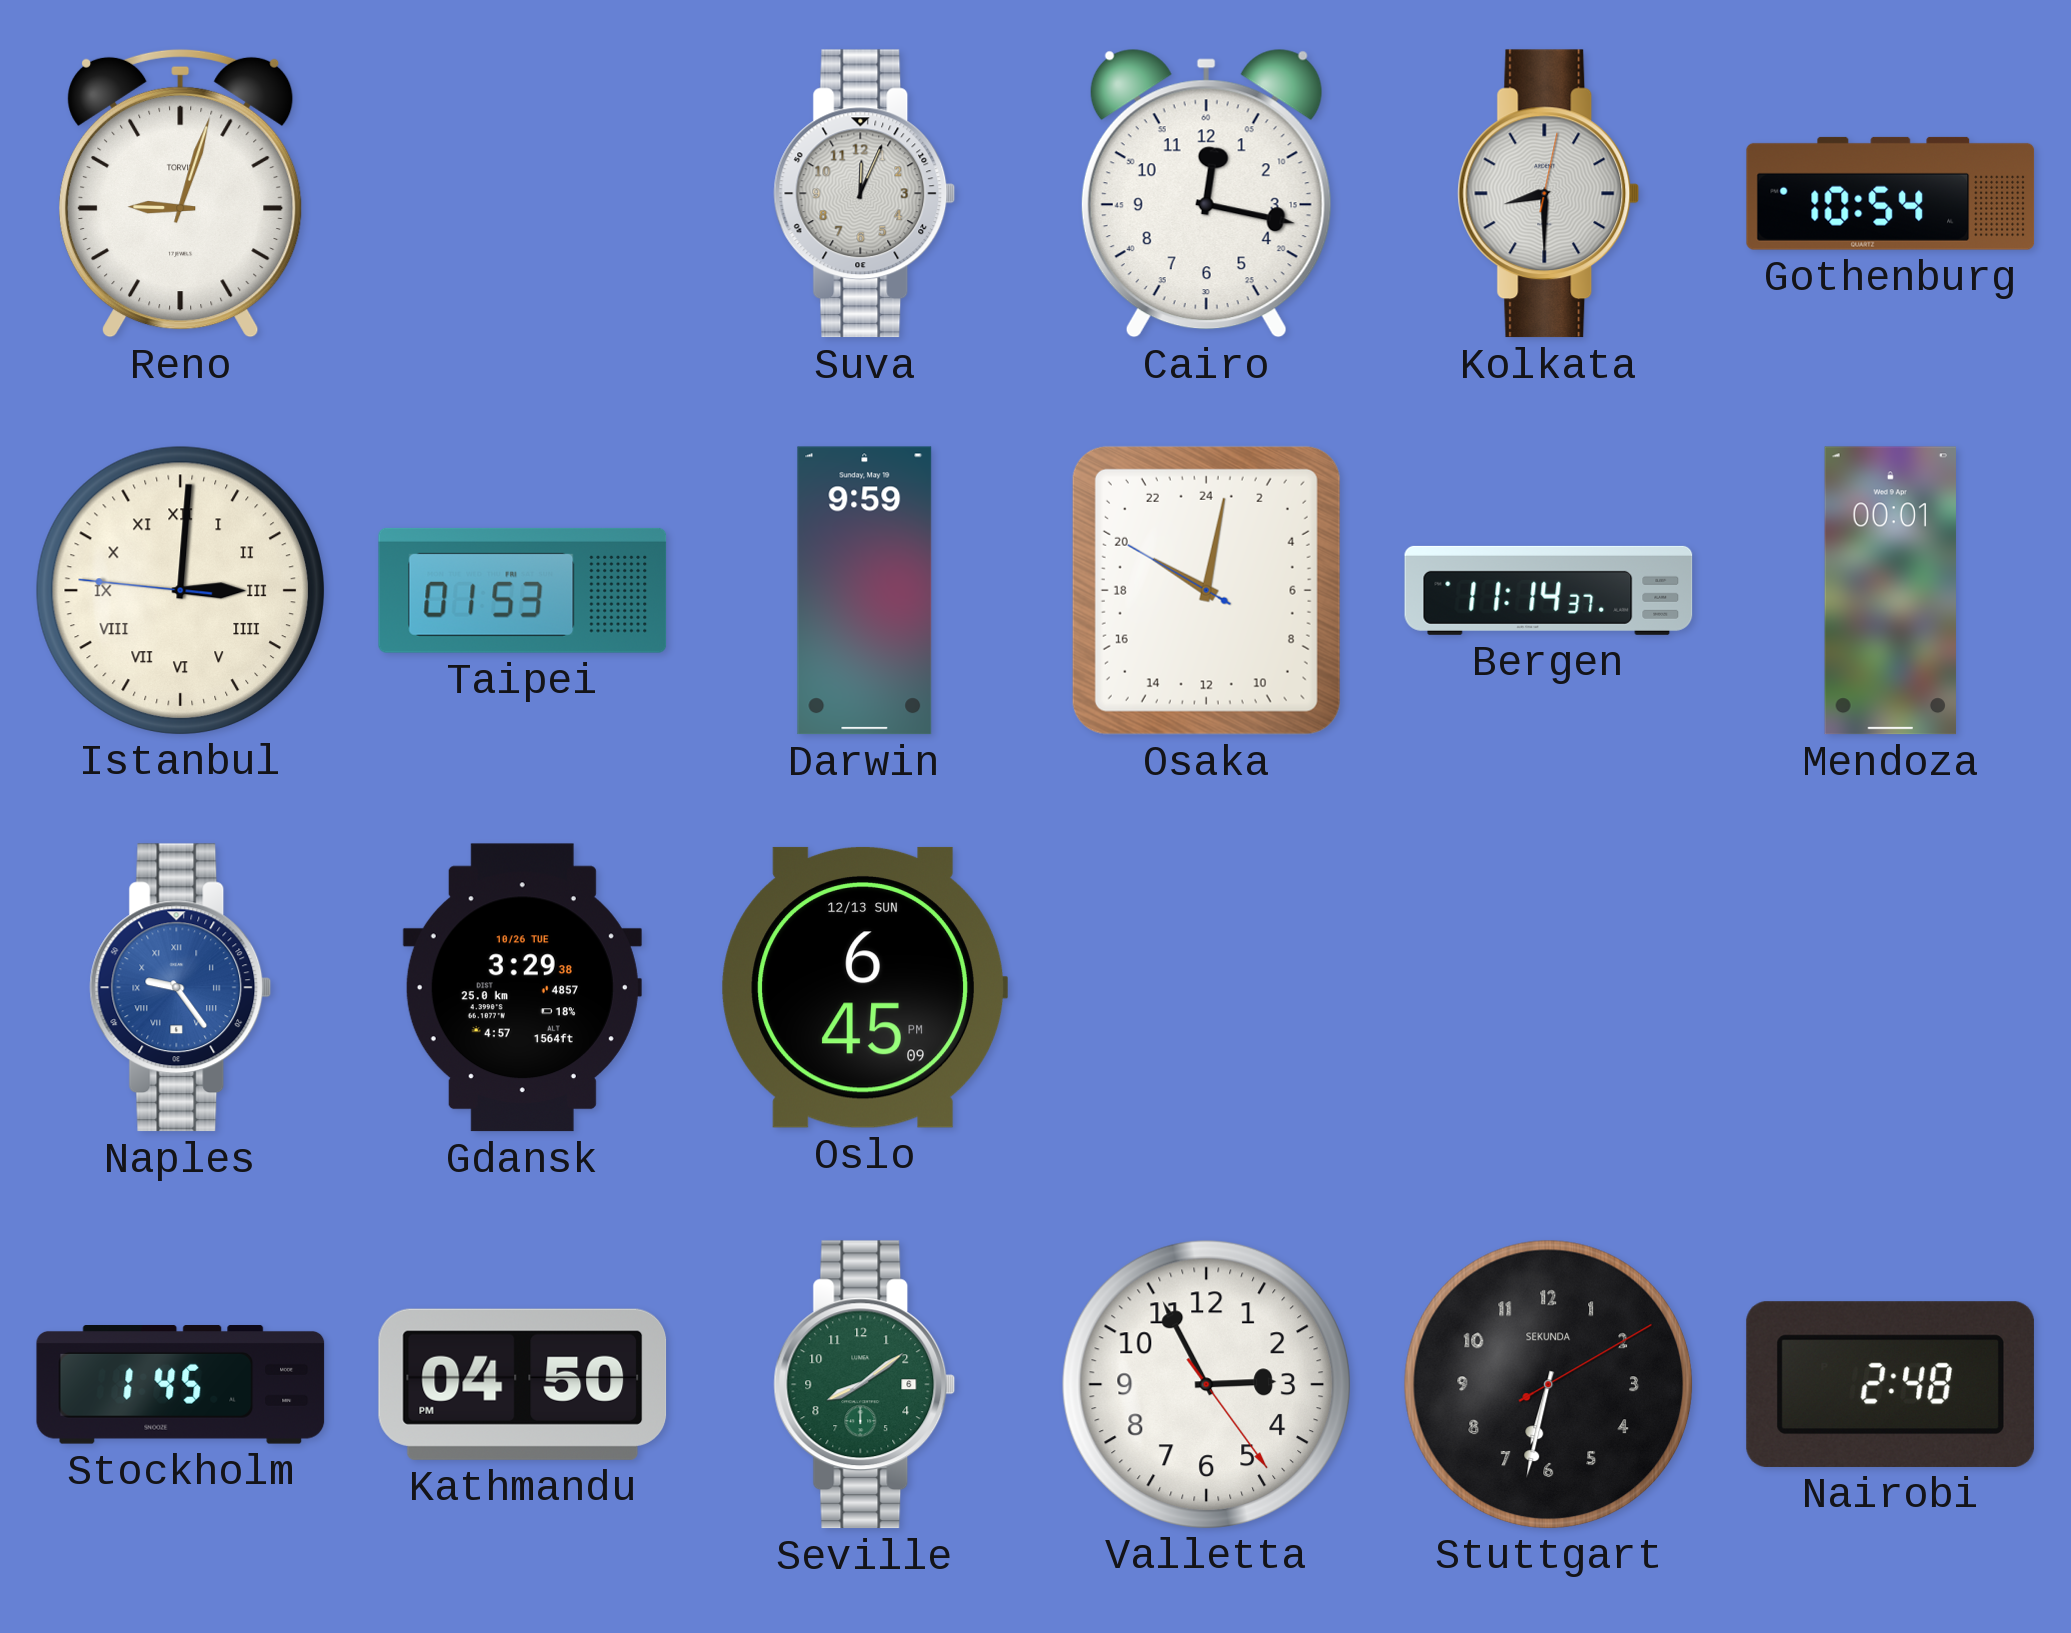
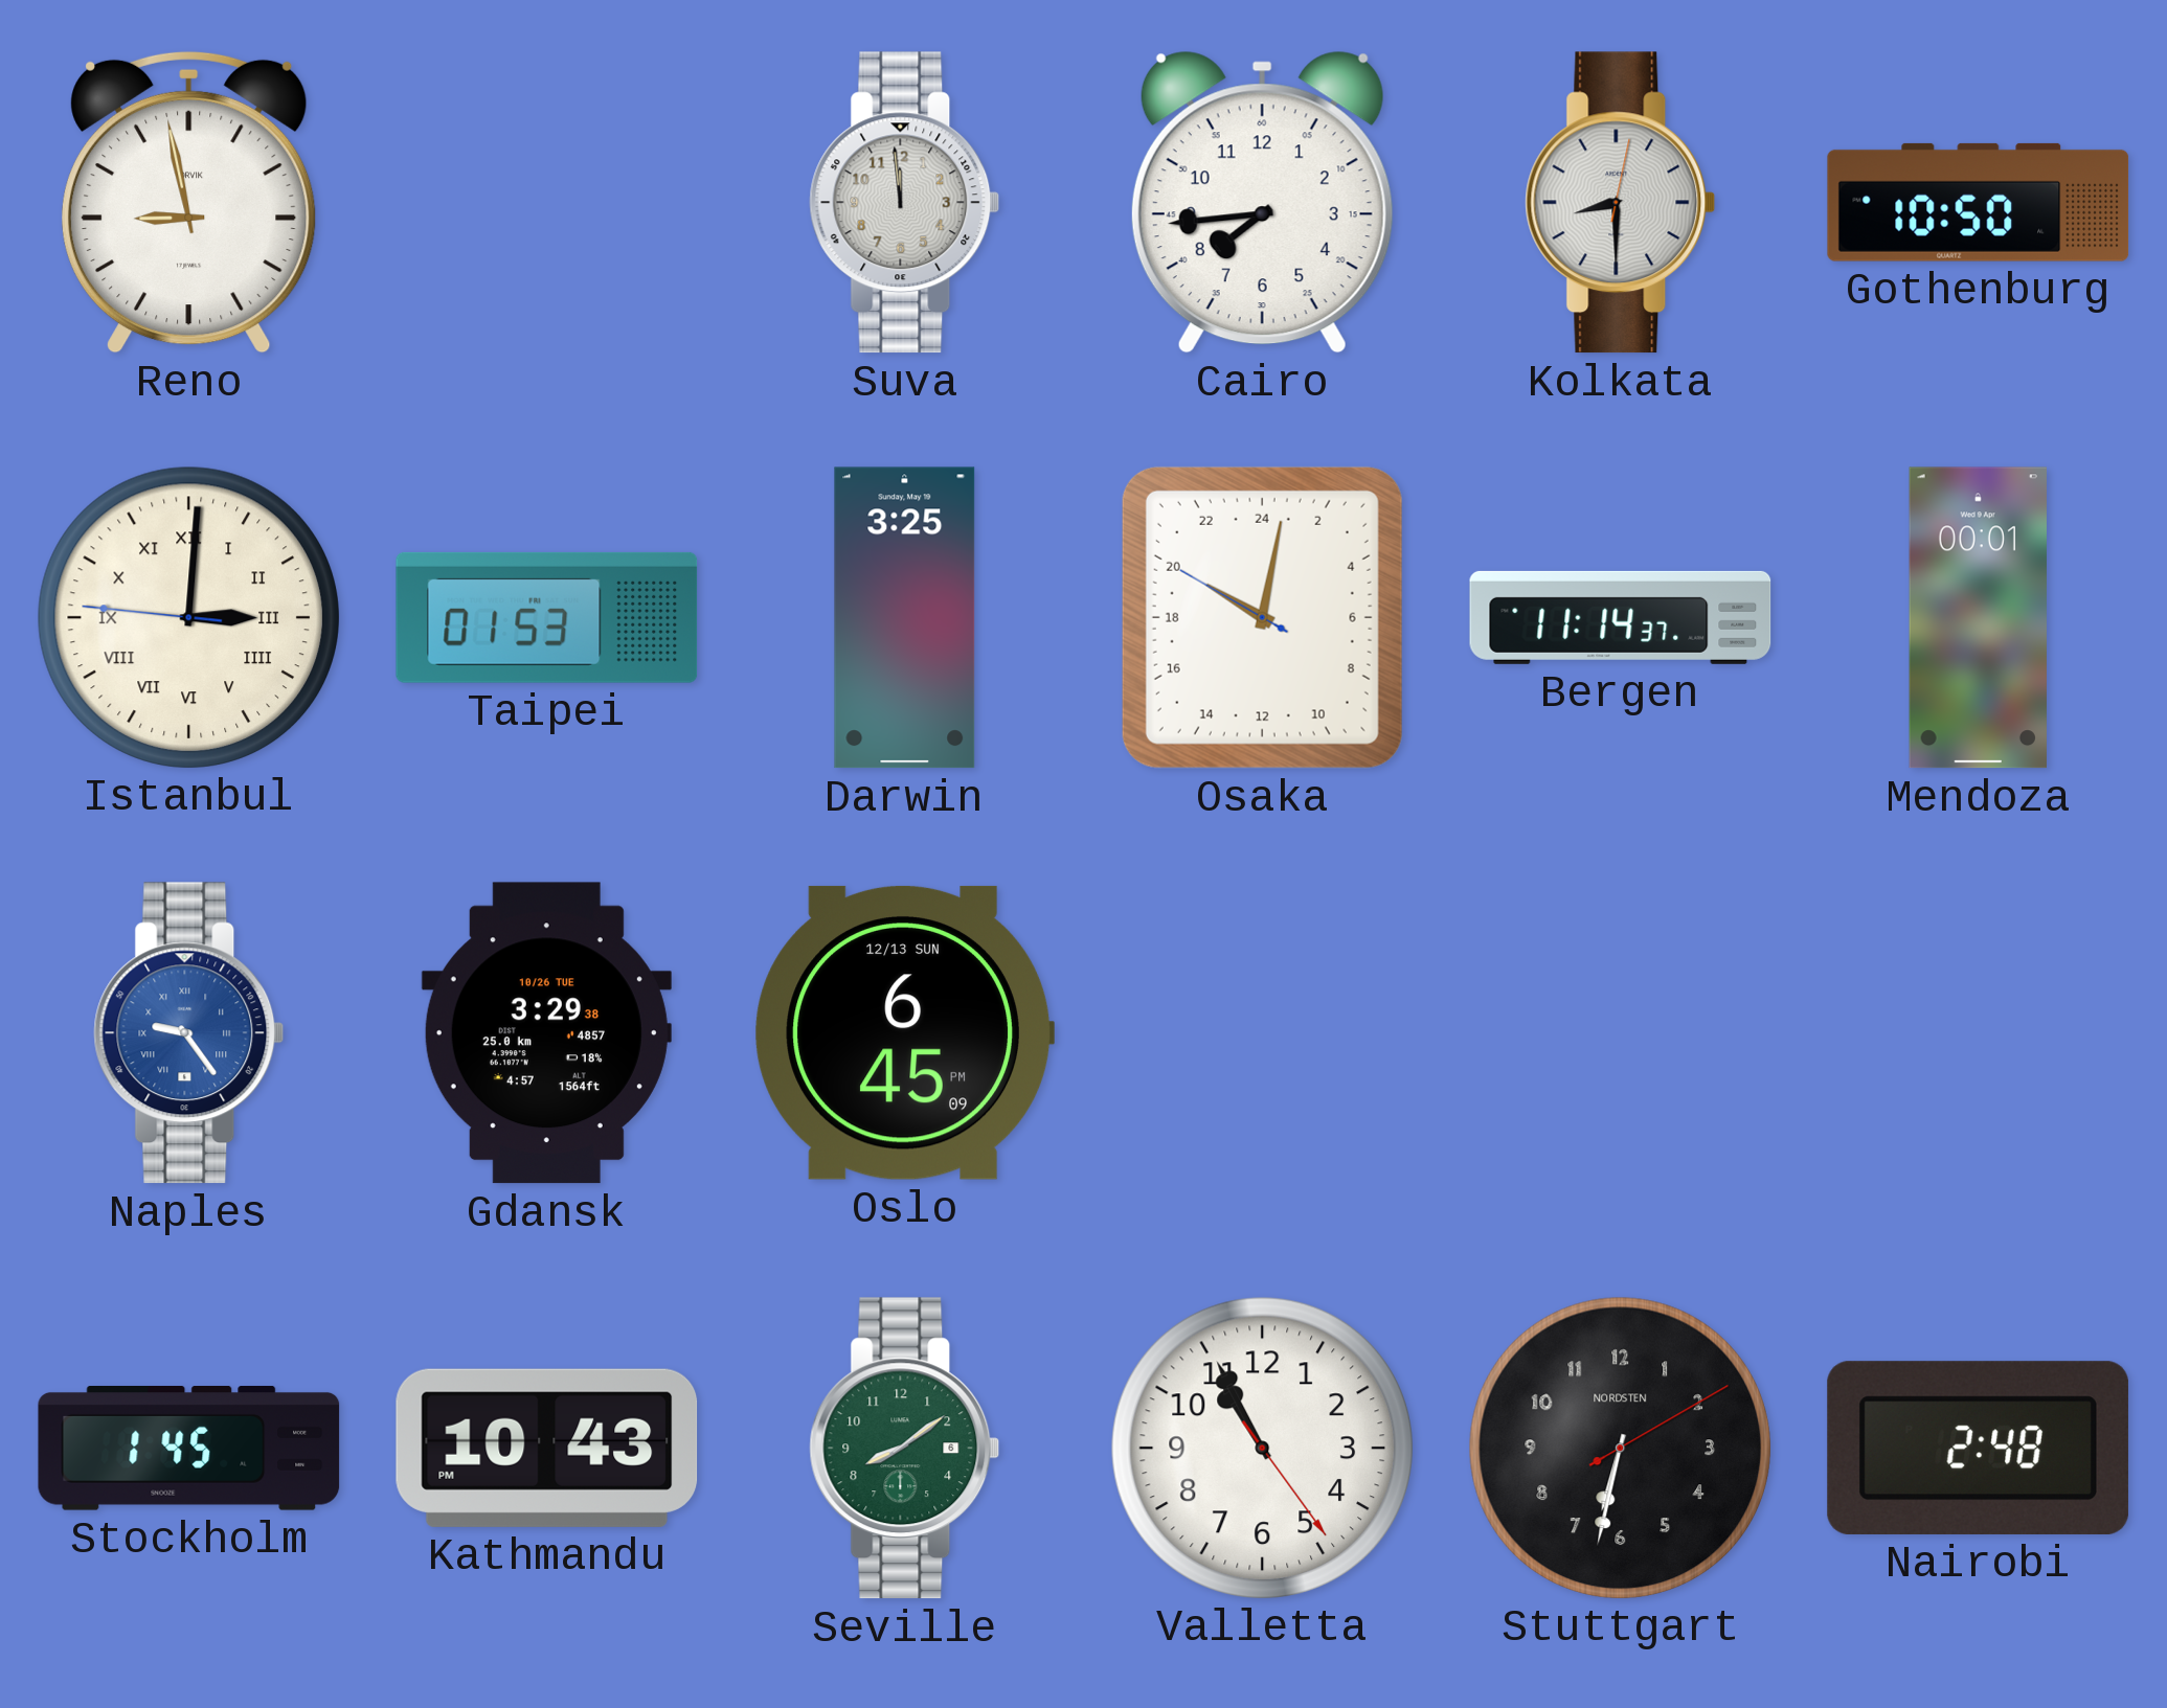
Reno: 9:03 -> 8:58 (189, 202)
Suva: 12:04 -> 11:59 (905, 203)
Cairo: 12:17 -> 7:44 (1262, 202)
Gothenburg: 10:54 -> 10:50 (1979, 202)
Darwin: 9:59 -> 3:25 (905, 618)
Kathmandu: 04:50 -> 10:43 (547, 1448)
Valletta: 2:55 -> 10:55 (1262, 1448)
Stuttgart brand: SEKUNDA -> NORDSTEN (1620, 1448)
